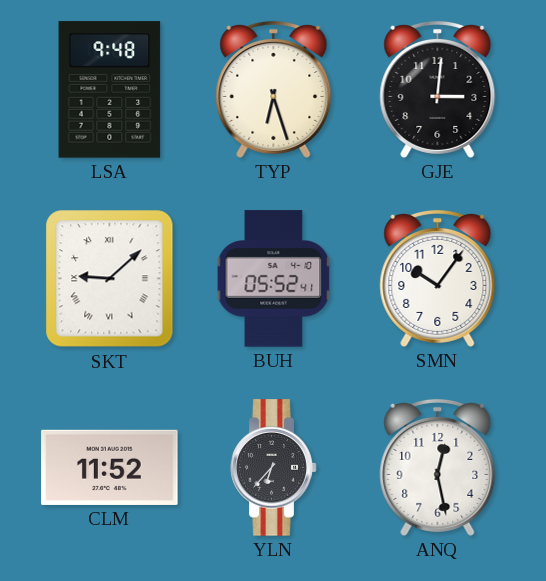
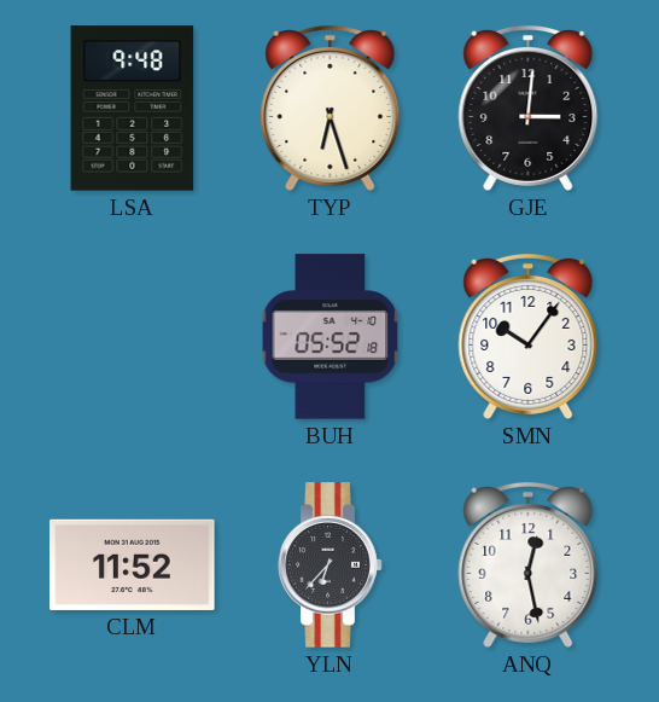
SKT: 9:08 -> none (110, 279)
BUH: 05:52:41 -> 05:52:18 (331, 337)
